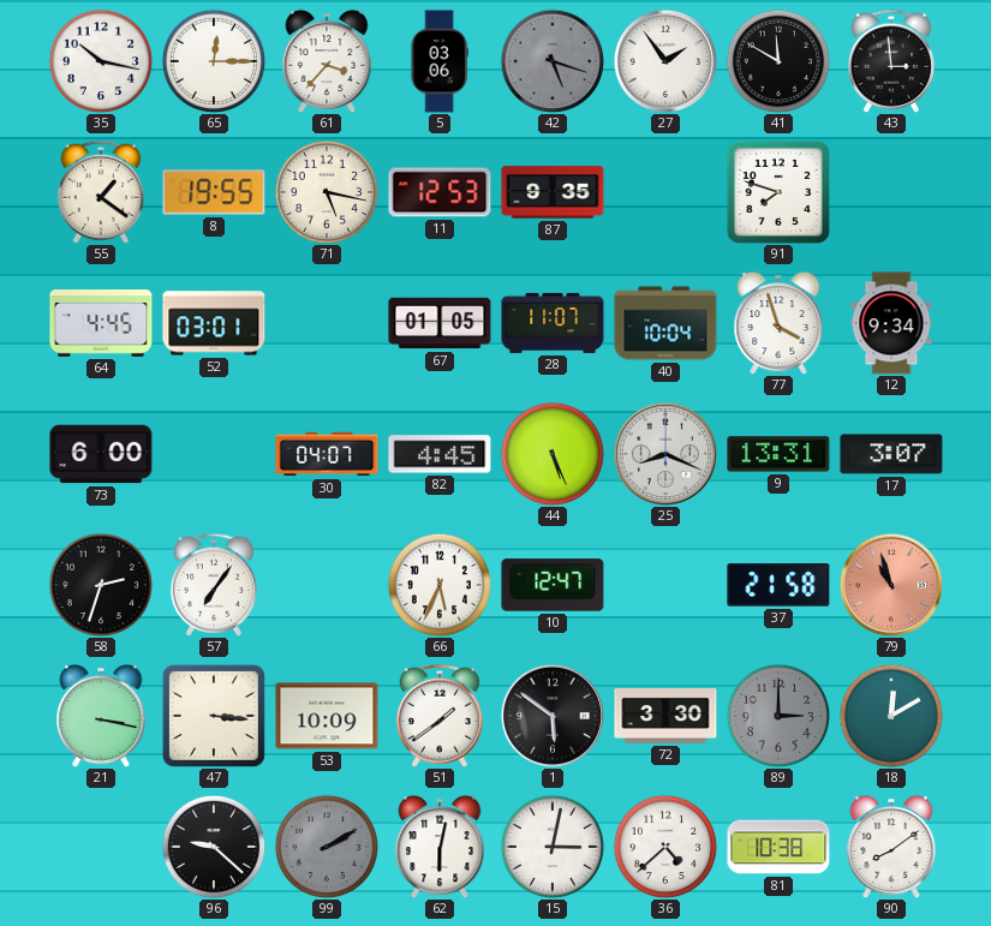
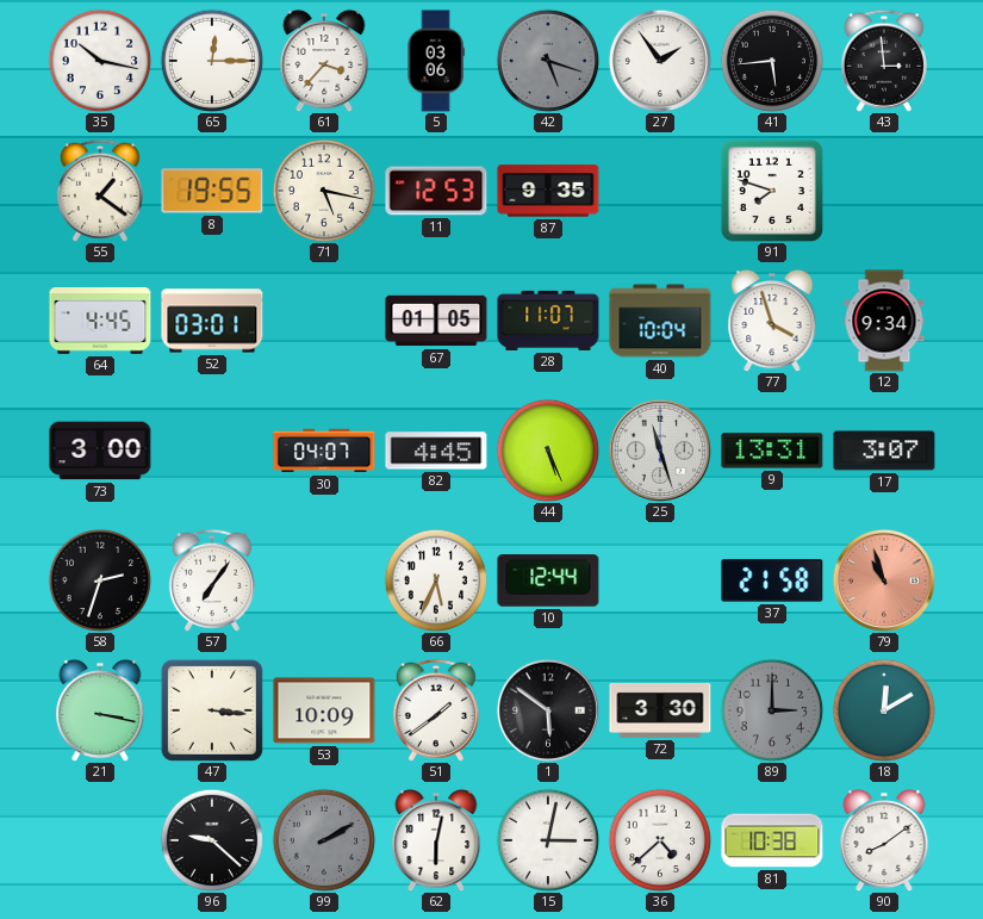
41: 11:50 -> 5:44 (772, 61)
73: 6:00 -> 3:00 (100, 451)
25: 8:19 -> 11:27 (660, 451)
10: 12:47 -> 12:44 (548, 580)
